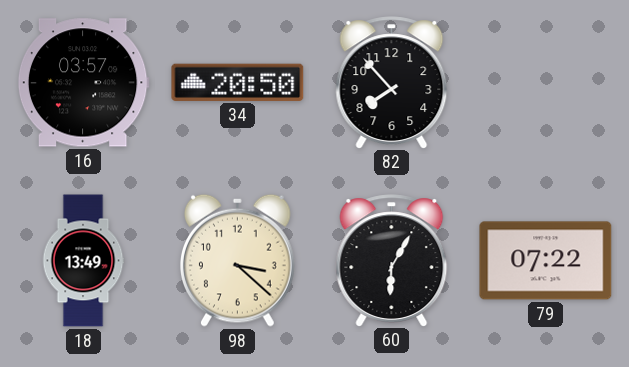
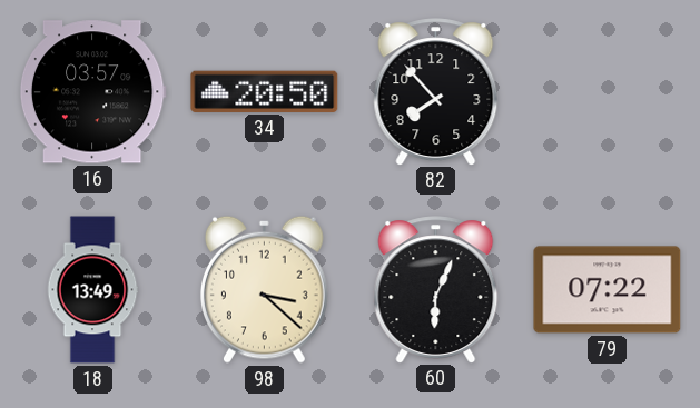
60: 6:05 -> 6:04 (436, 289)
